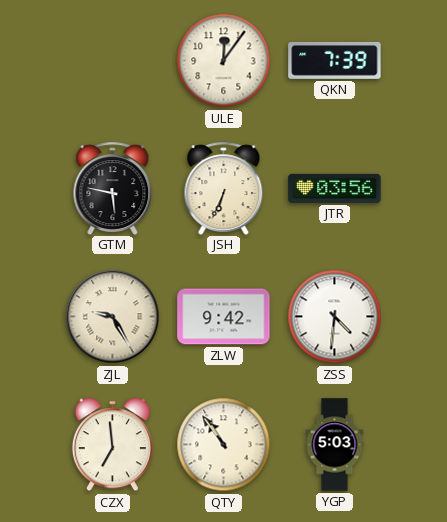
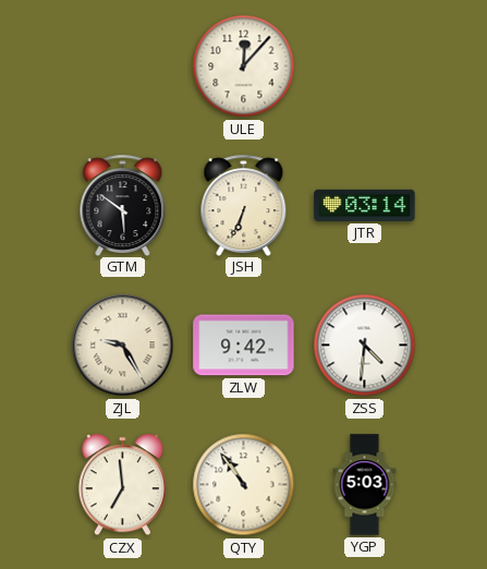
ULE: 12:06 -> 12:07 (244, 66)
QKN: 7:39 -> none (335, 60)
GTM: 5:47 -> 5:51 (123, 205)
JTR: 03:56 -> 03:14 (365, 205)
